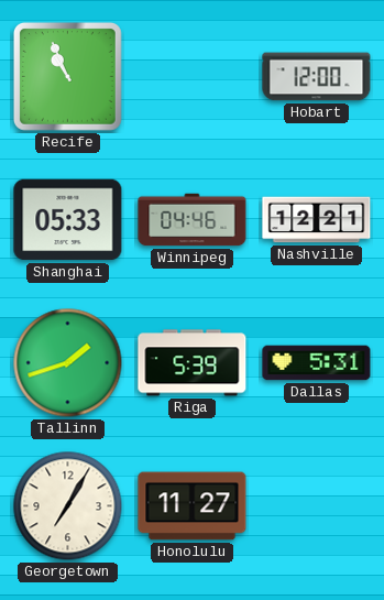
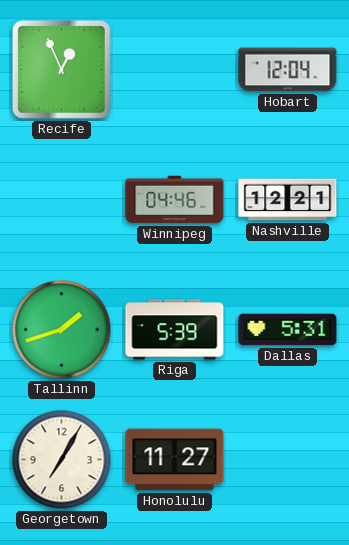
Recife: 10:56 -> 12:56 (61, 69)
Hobart: 12:00 -> 12:04 (288, 70)
Shanghai: 05:33 -> none (68, 220)
